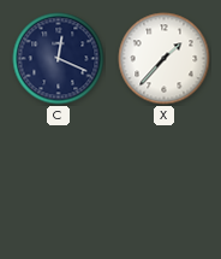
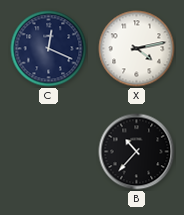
X: 1:37 -> 4:13 (137, 49)
B: none -> 10:37 (137, 152)
